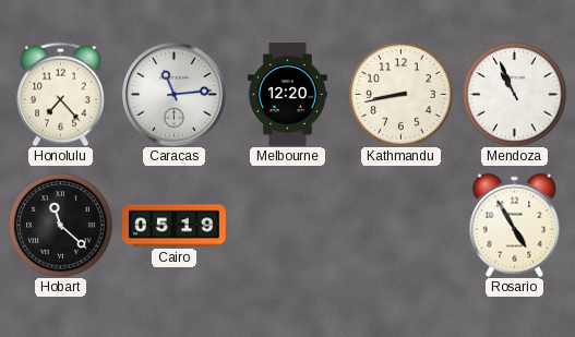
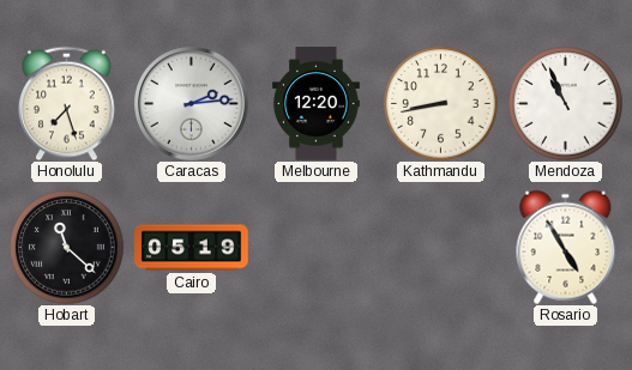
Honolulu: 7:23 -> 7:27 (67, 103)
Caracas: 11:14 -> 2:14 (192, 104)
